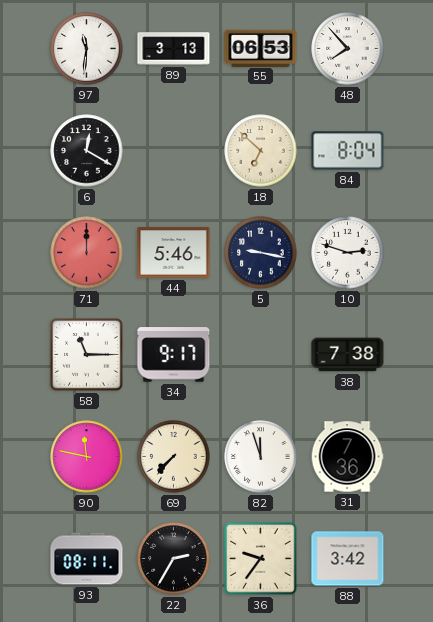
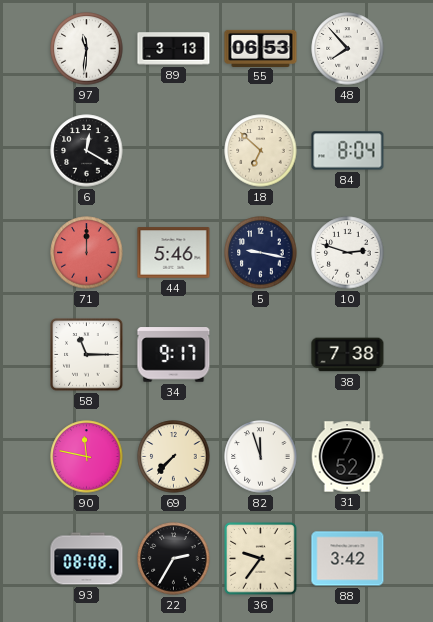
31: 7:36 -> 7:52 (347, 457)
93: 08:11 -> 08:08 (87, 559)
